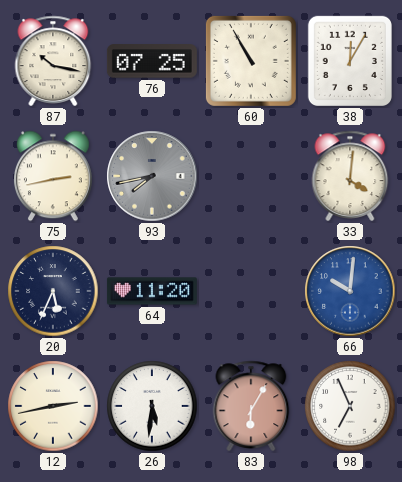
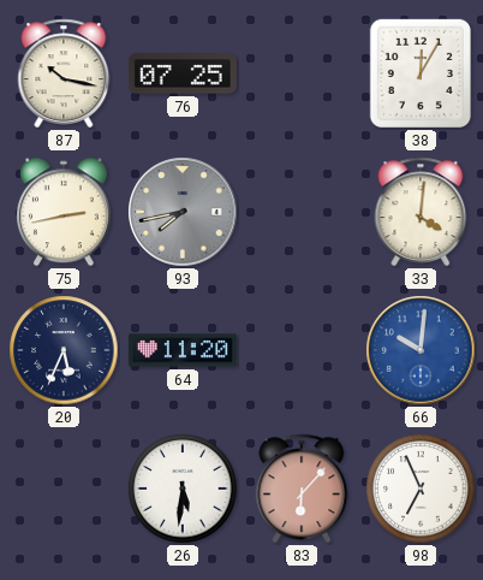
60: 10:55 -> none (251, 61)
12: 2:43 -> none (53, 406)
83: 6:05 -> 6:07 (302, 489)
